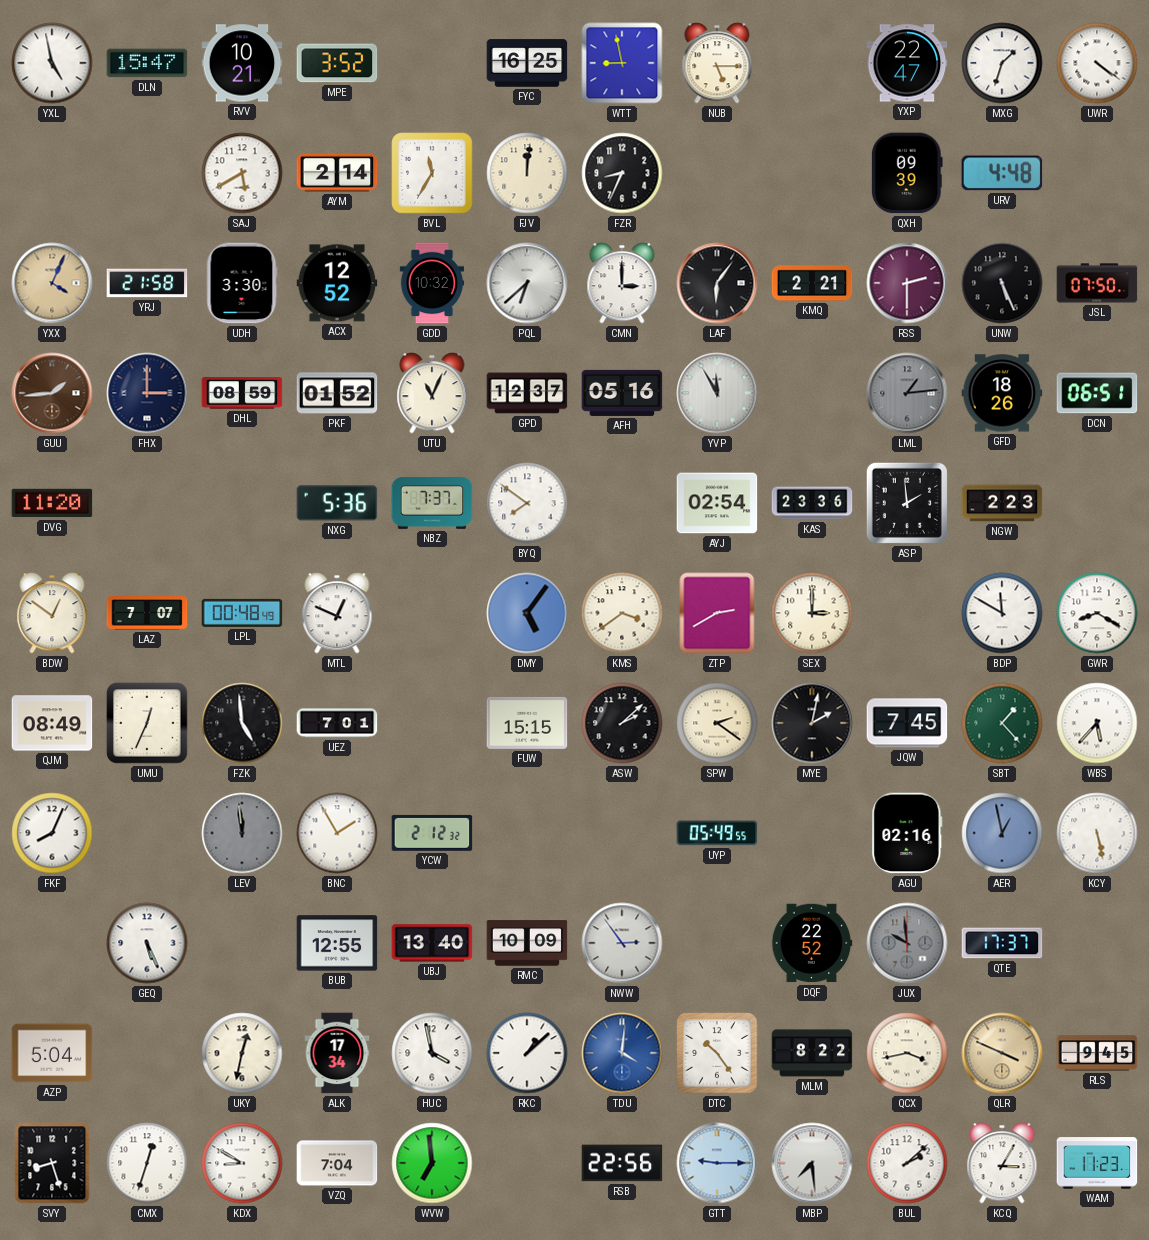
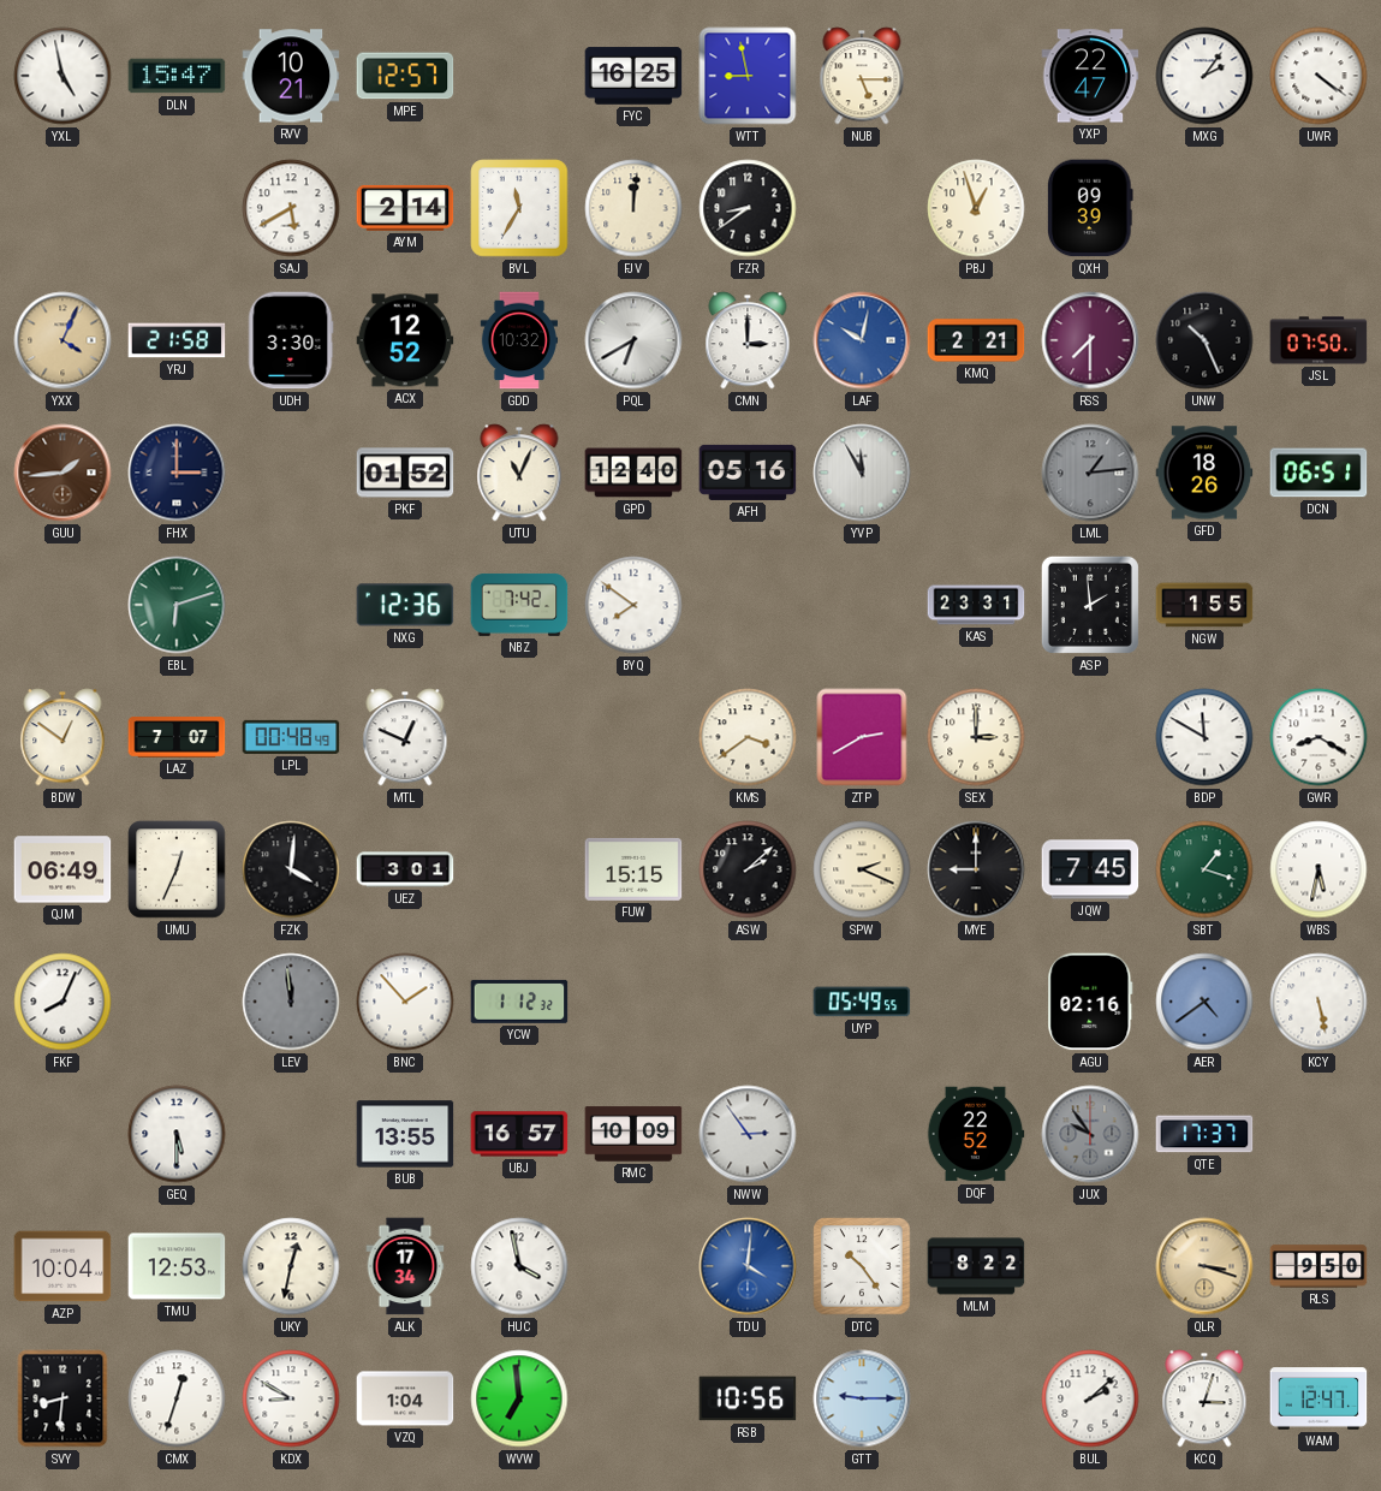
MPE: 3:52 -> 12:57 (405, 76)
MXG: 1:33 -> 2:06 (1204, 76)
FZR: 8:34 -> 8:39 (748, 208)
PBJ: none -> 12:57 (976, 208)
URV: 4:48 -> none (1002, 173)
PQL: 6:38 -> 6:40 (633, 340)
LAF: 6:06 -> 10:02 (862, 340)
LAF dial: black -> blue (862, 340)
RSS: 2:30 -> 7:30 (1090, 340)
UNW: 5:26 -> 10:26 (1204, 340)
DHL: 08:59 -> none (242, 393)
GPD: 12:37 -> 12:40 (633, 473)
DVG: 11:20 -> none (52, 503)
EBL: none -> 6:12 (177, 605)
NXG: 5:36 -> 12:36 (405, 605)
NBZ: 7:37 -> 7:42 (519, 605)
AYJ: 02:54 -> none (717, 503)
KAS: 23:36 -> 23:31 (976, 605)
NGW: 2:23 -> 1:55 (1204, 605)
DMY: 5:06 -> none (527, 613)
QJM: 08:49 -> 06:49 (62, 869)
FZK: 4:59 -> 4:01 (291, 869)
UEZ: 7:01 -> 3:01 (405, 869)
SPW: 2:21 -> 2:19 (862, 869)
MYE: 2:02 -> 9:00 (976, 869)
SBT: 1:23 -> 1:18 (1204, 869)
WBS: 5:37 -> 5:32 (1319, 869)
BNC: 1:55 -> 1:53 (405, 1002)
YCW: 2:12 -> 1:12 (519, 1002)
AER: 12:58 -> 4:39 (1204, 1002)
GEQ: 5:26 -> 5:30 (177, 1134)
BUB: 12:55 -> 13:55 (405, 1134)
UBJ: 13:40 -> 16:57 (519, 1134)
JUX: 9:59 -> 9:54 (1090, 1134)
AZP: 5:04 -> 10:04 (62, 1266)
TMU: none -> 12:53 (177, 1266)
RKC: 1:08 -> none (527, 1053)
QCX: 3:43 -> none (907, 1053)
QLR: 3:49 -> 3:18 (1204, 1266)
RLS: 9:45 -> 9:50 (1319, 1266)
SVY: 8:27 -> 8:31 (62, 1398)
VZQ: 7:04 -> 1:04 (405, 1398)
RSB: 22:56 -> 10:56 (748, 1398)
MBP: 7:29 -> none (812, 1163)
KCQ: 3:05 -> 3:03 (1204, 1398)
WAM: 11:23 -> 12:47 (1319, 1398)
